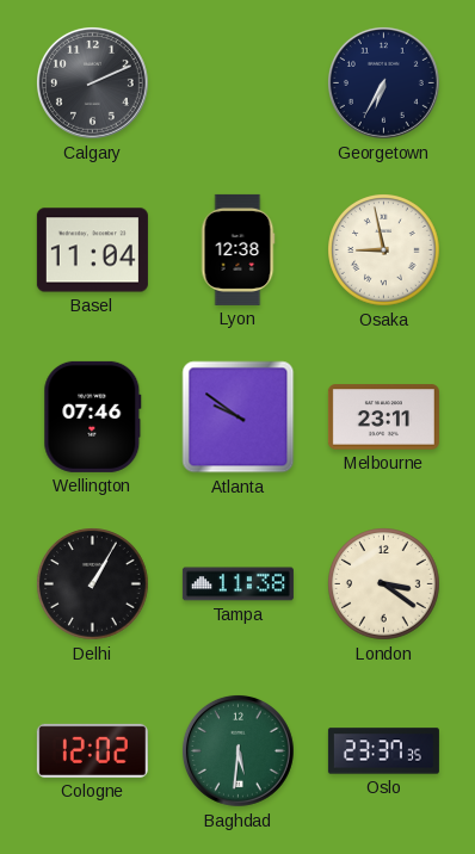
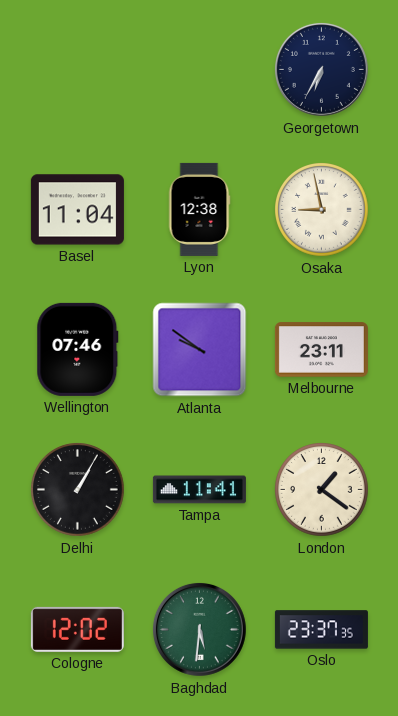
Calgary: 2:11 -> none (92, 82)
Tampa: 11:38 -> 11:41 (199, 490)
London: 3:21 -> 1:21 (322, 490)
